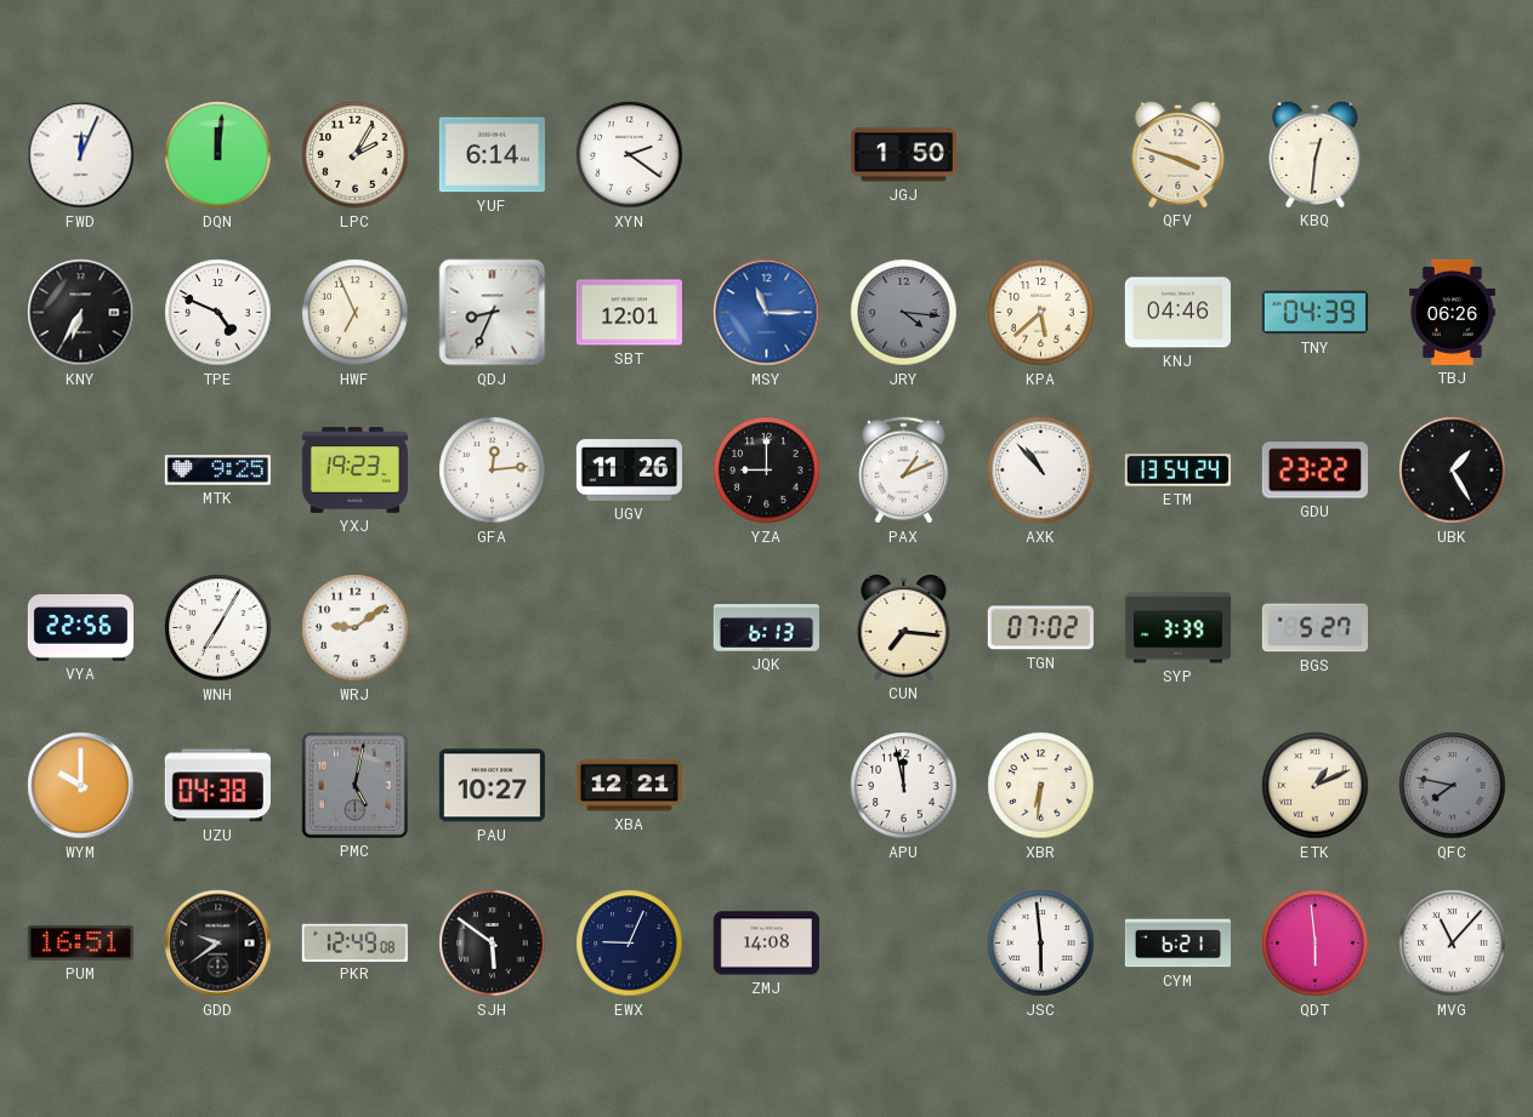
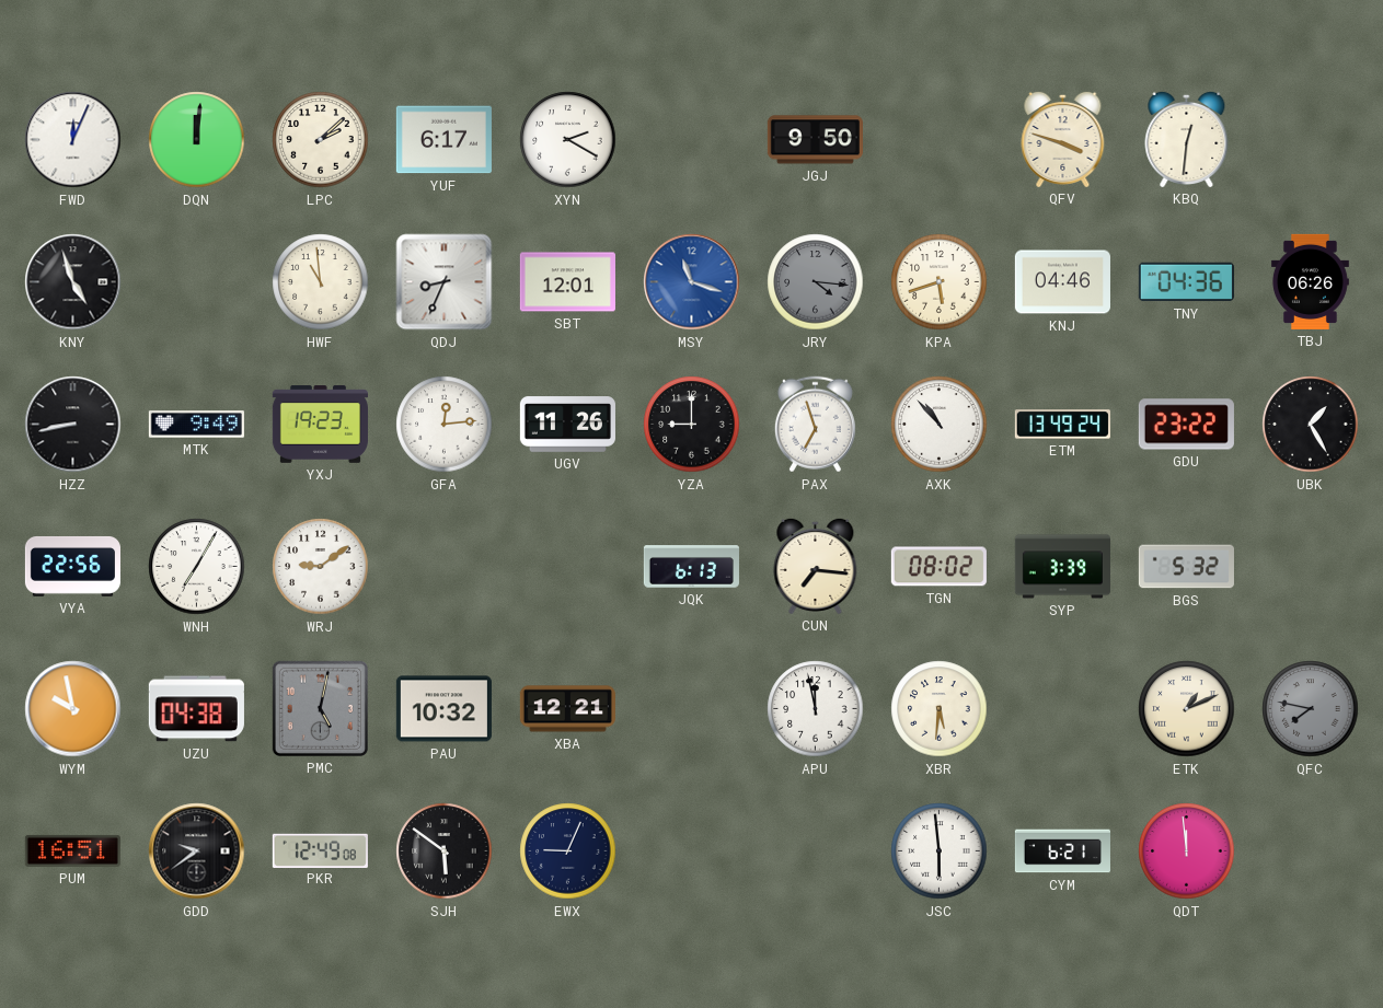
LPC: 2:05 -> 2:08 (321, 140)
YUF: 6:14 -> 6:17 (443, 140)
XYN: 2:21 -> 2:20 (568, 140)
JGJ: 1:50 -> 9:50 (815, 140)
KNY: 6:35 -> 4:57 (73, 282)
TPE: 4:49 -> none (218, 313)
HWF: 6:56 -> 10:59 (321, 282)
MSY: 11:15 -> 11:18 (692, 282)
KPA: 5:38 -> 5:42 (940, 282)
TNY: 04:39 -> 04:36 (1186, 282)
HZZ: none -> 8:43 (73, 425)
MTK: 9:25 -> 9:49 (196, 425)
PAX: 1:11 -> 6:57 (815, 425)
ETM: 13:54 -> 13:49 (1062, 425)
TGN: 07:02 -> 08:02 (938, 567)
BGS: 5:27 -> 5:32 (1186, 567)
WYM: 10:00 -> 9:58 (73, 709)
PAU: 10:27 -> 10:32 (443, 709)
XBR: 6:31 -> 5:31 (940, 709)
ZMJ: 14:08 -> none (766, 944)
QDT: 5:59 -> 11:59 (1187, 851)
MVG: 11:07 -> none (1453, 944)
